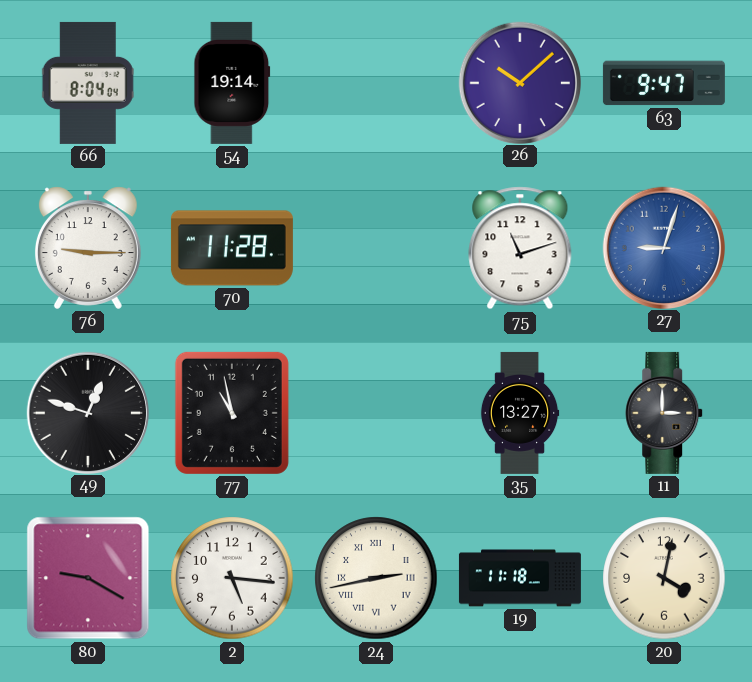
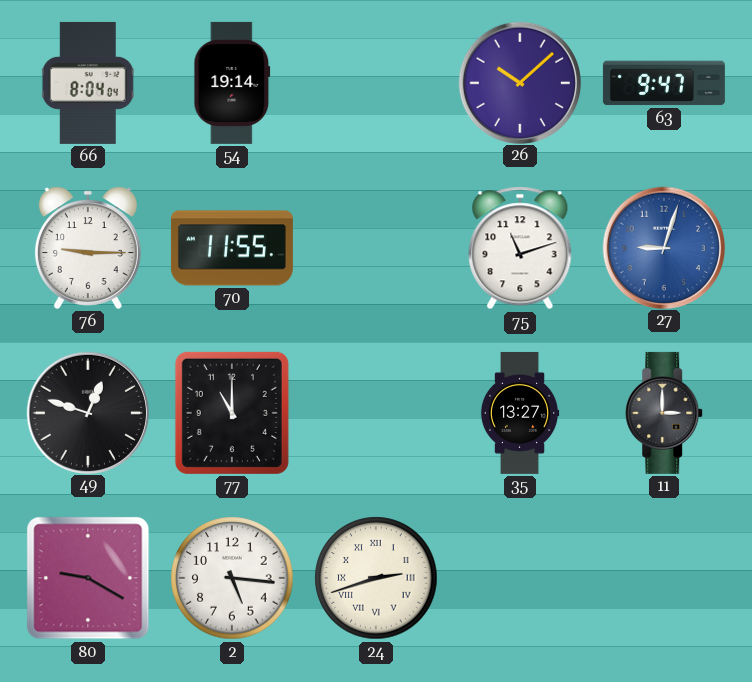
70: 11:28 -> 11:55 (232, 248)
77: 10:58 -> 11:00 (232, 413)
24: 2:43 -> 2:42 (376, 578)
19: 11:18 -> none (520, 578)
20: 4:02 -> none (664, 578)
